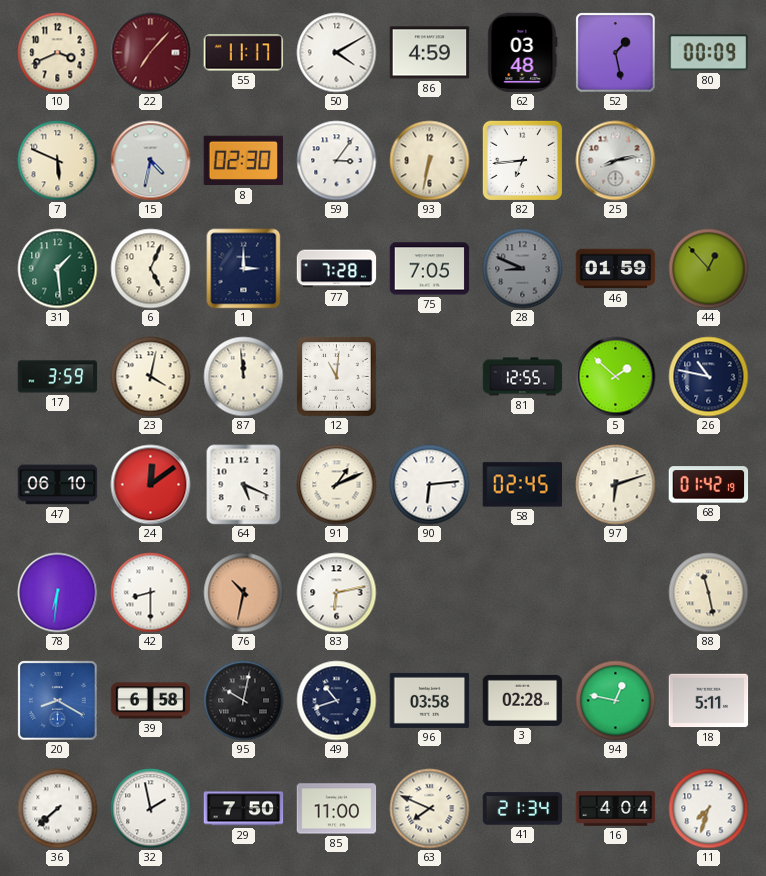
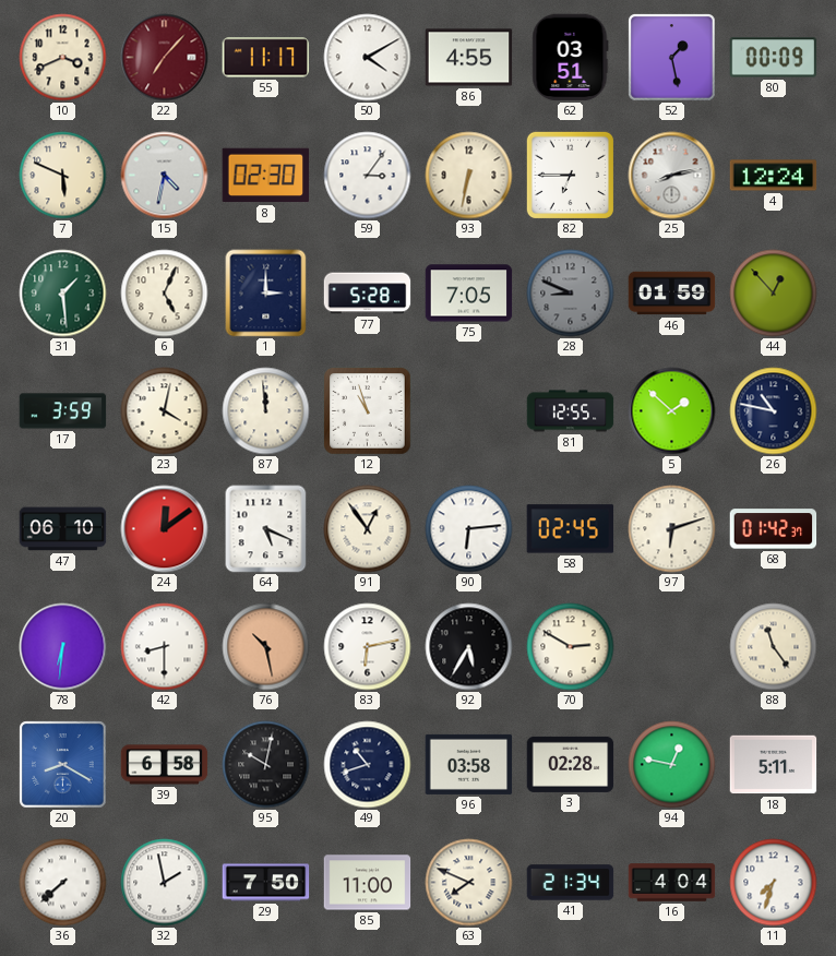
86: 4:59 -> 4:55 (469, 58)
62: 03:48 -> 03:51 (571, 58)
82: 6:44 -> 6:45 (570, 175)
4: none -> 12:24 (774, 176)
77: 7:28 -> 5:28 (368, 294)
12: 11:01 -> 10:57 (368, 411)
91: 1:11 -> 12:54 (368, 529)
68: 01:42:19 -> 01:42:37 (774, 529)
76: 10:32 -> 10:28 (266, 647)
92: none -> 5:35 (469, 647)
70: none -> 2:50 (571, 647)
88: 11:28 -> 11:24 (774, 647)
